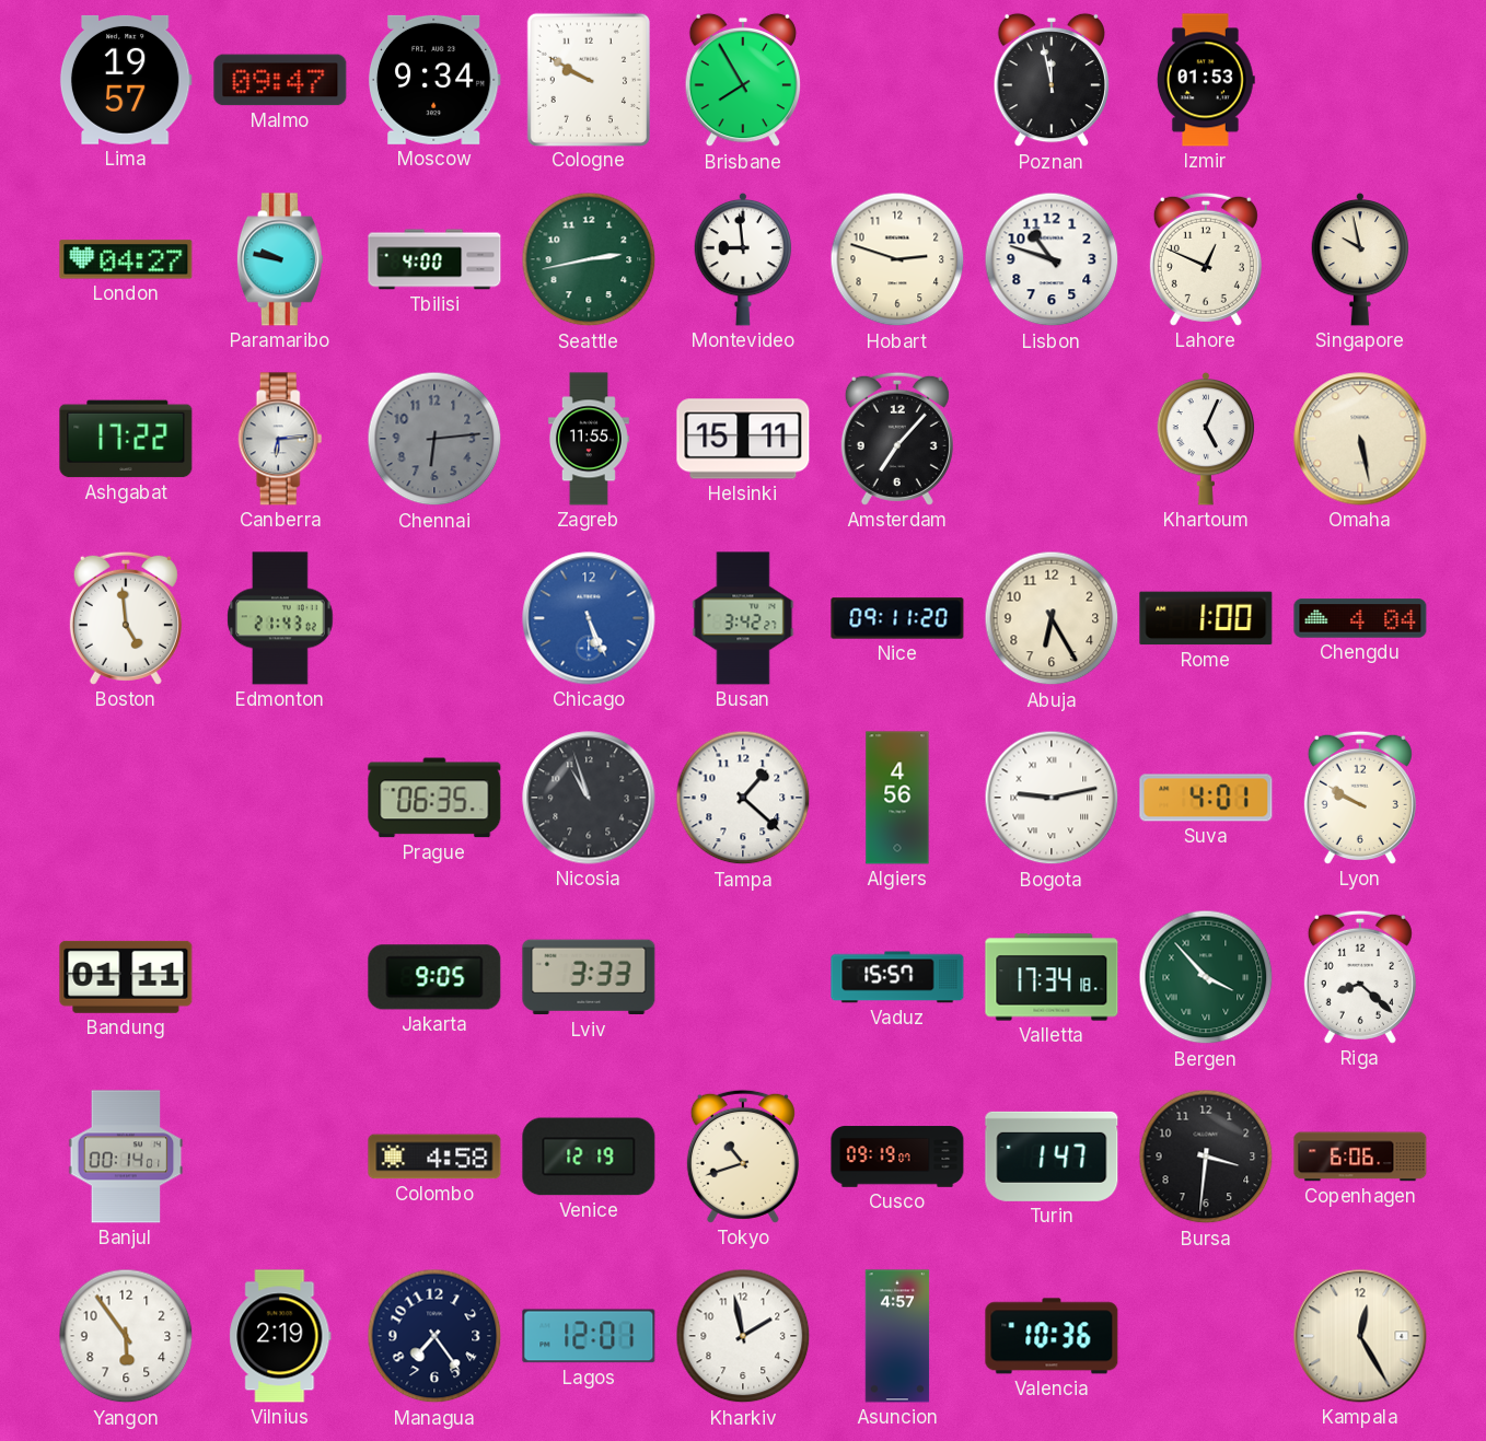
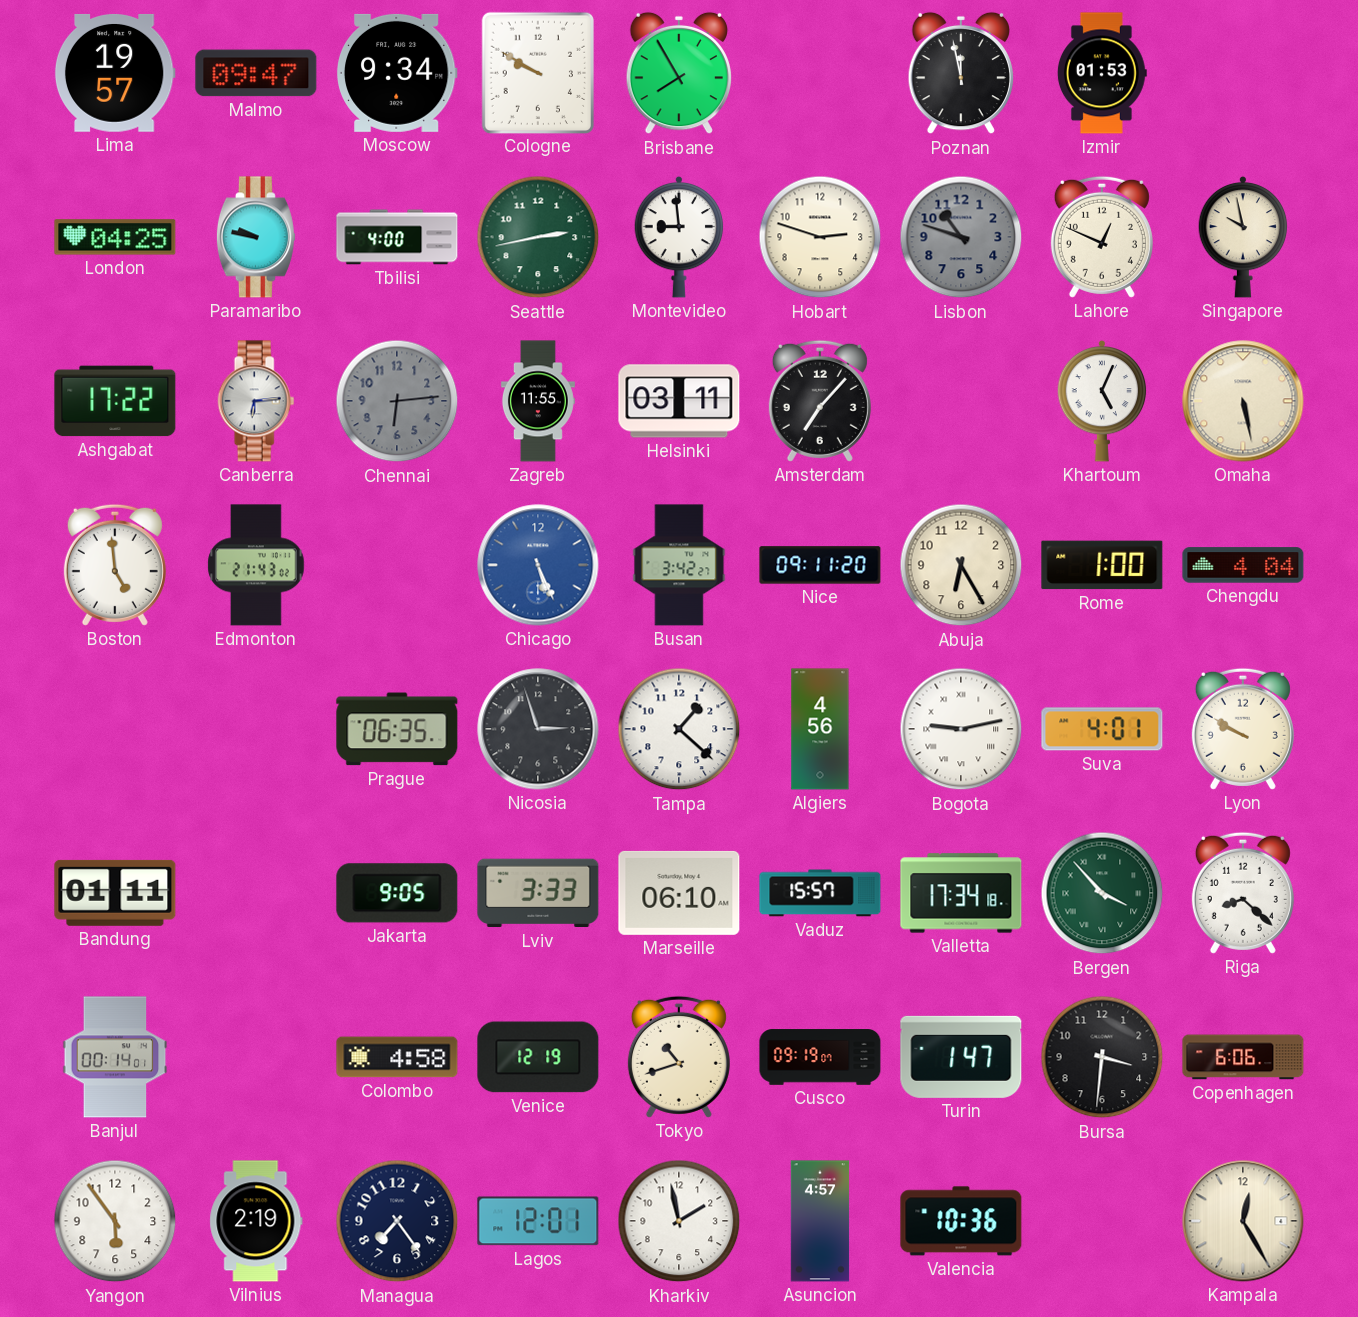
London: 04:27 -> 04:25 (115, 237)
Lisbon dial: white -> grey (961, 237)
Helsinki: 15:11 -> 03:11 (679, 401)
Nicosia: 10:57 -> 2:57 (538, 729)
Marseille: none -> 06:10 (679, 893)
